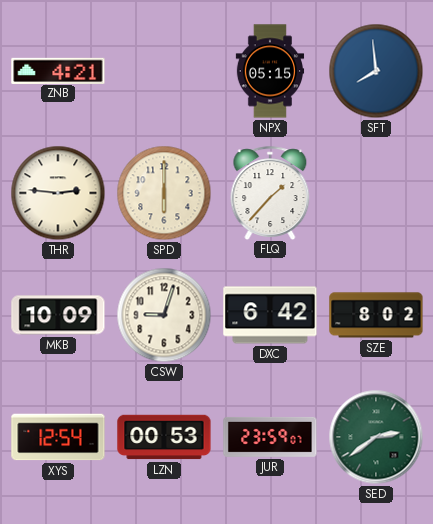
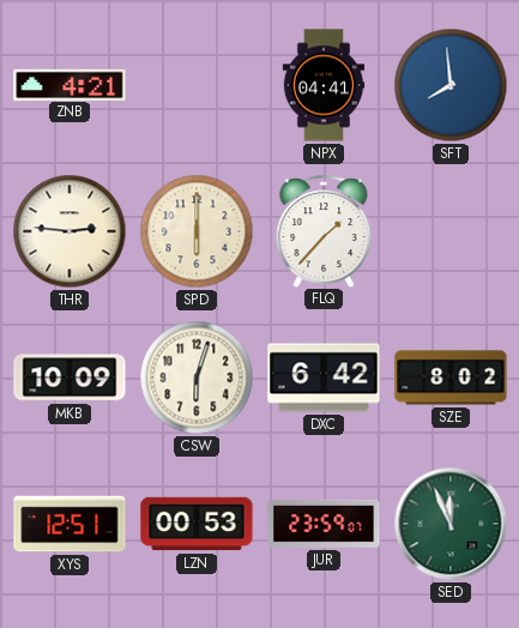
NPX: 05:15 -> 04:41 (324, 85)
CSW: 9:03 -> 6:03 (197, 378)
XYS: 12:54 -> 12:51 (70, 524)
SED: 2:39 -> 11:56 (451, 524)
